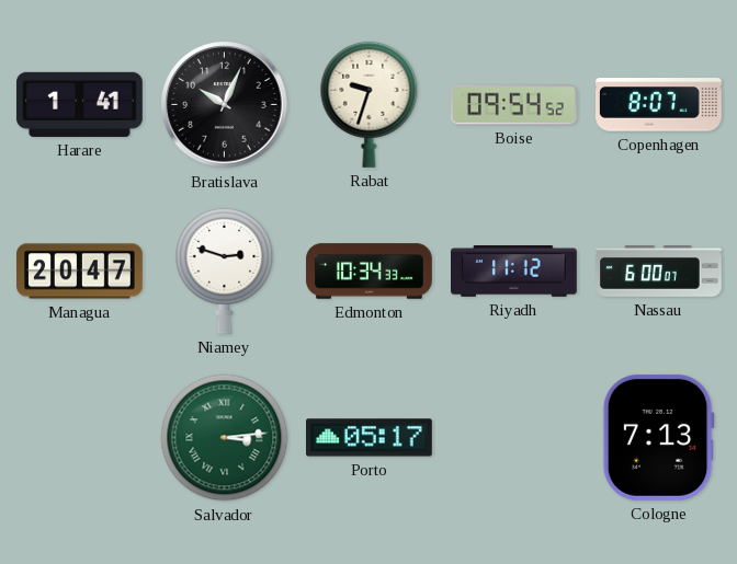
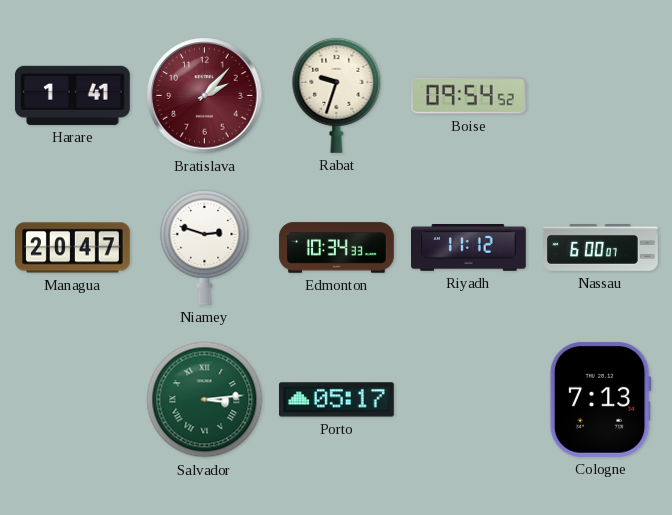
Bratislava: 10:04 -> 2:07 (205, 96)
Bratislava dial: black -> burgundy (205, 96)
Copenhagen: 8:07 -> none (659, 105)
